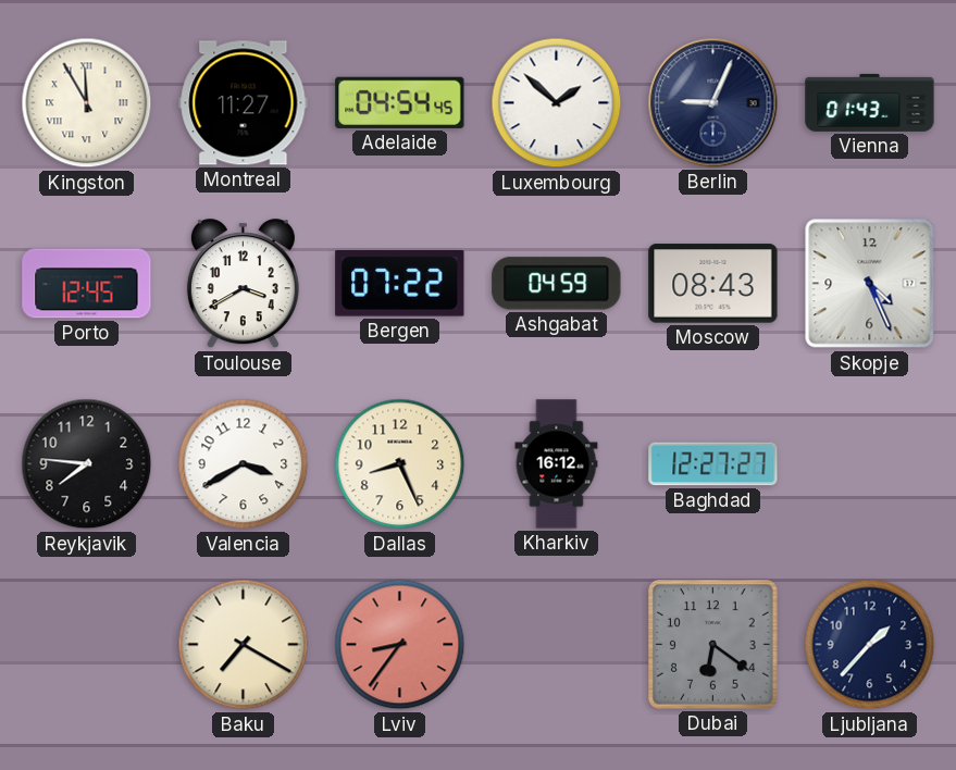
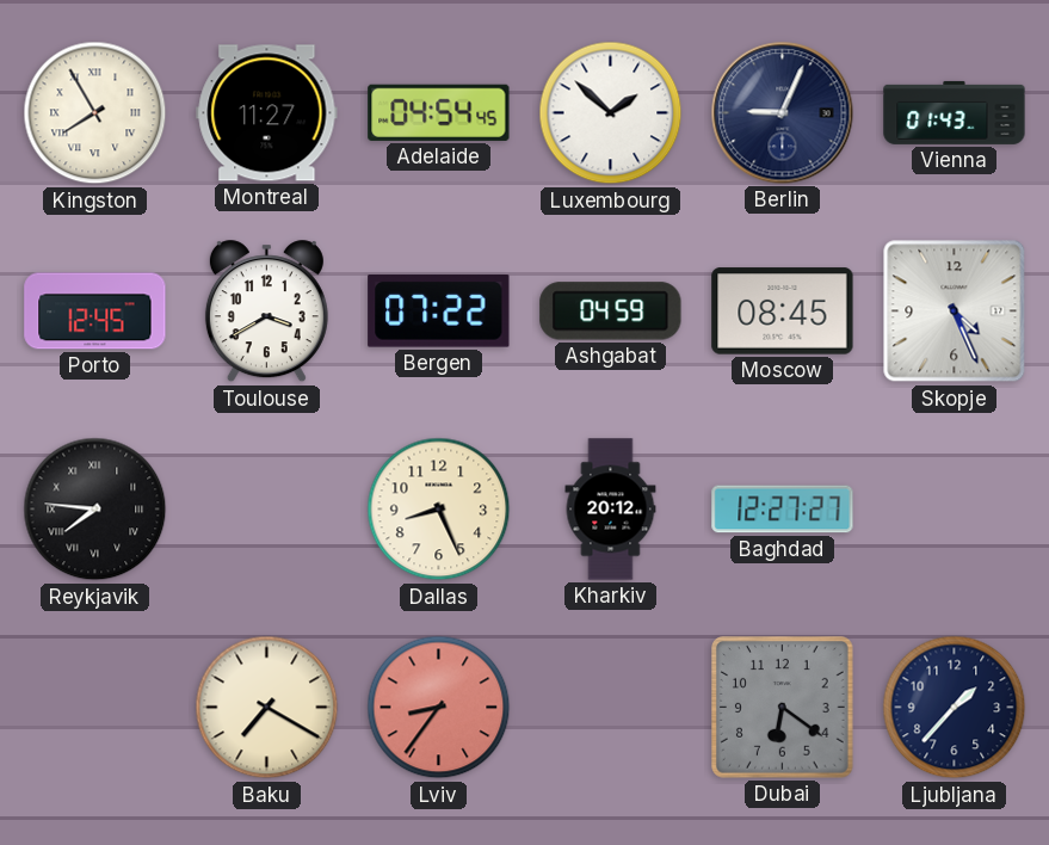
Kingston: 11:55 -> 7:55 (95, 113)
Moscow: 08:43 -> 08:45 (783, 312)
Reykjavik numerals: Arabic -> Roman (95, 510)
Valencia: 3:40 -> none (244, 464)
Kharkiv: 16:12 -> 20:12 (611, 510)
